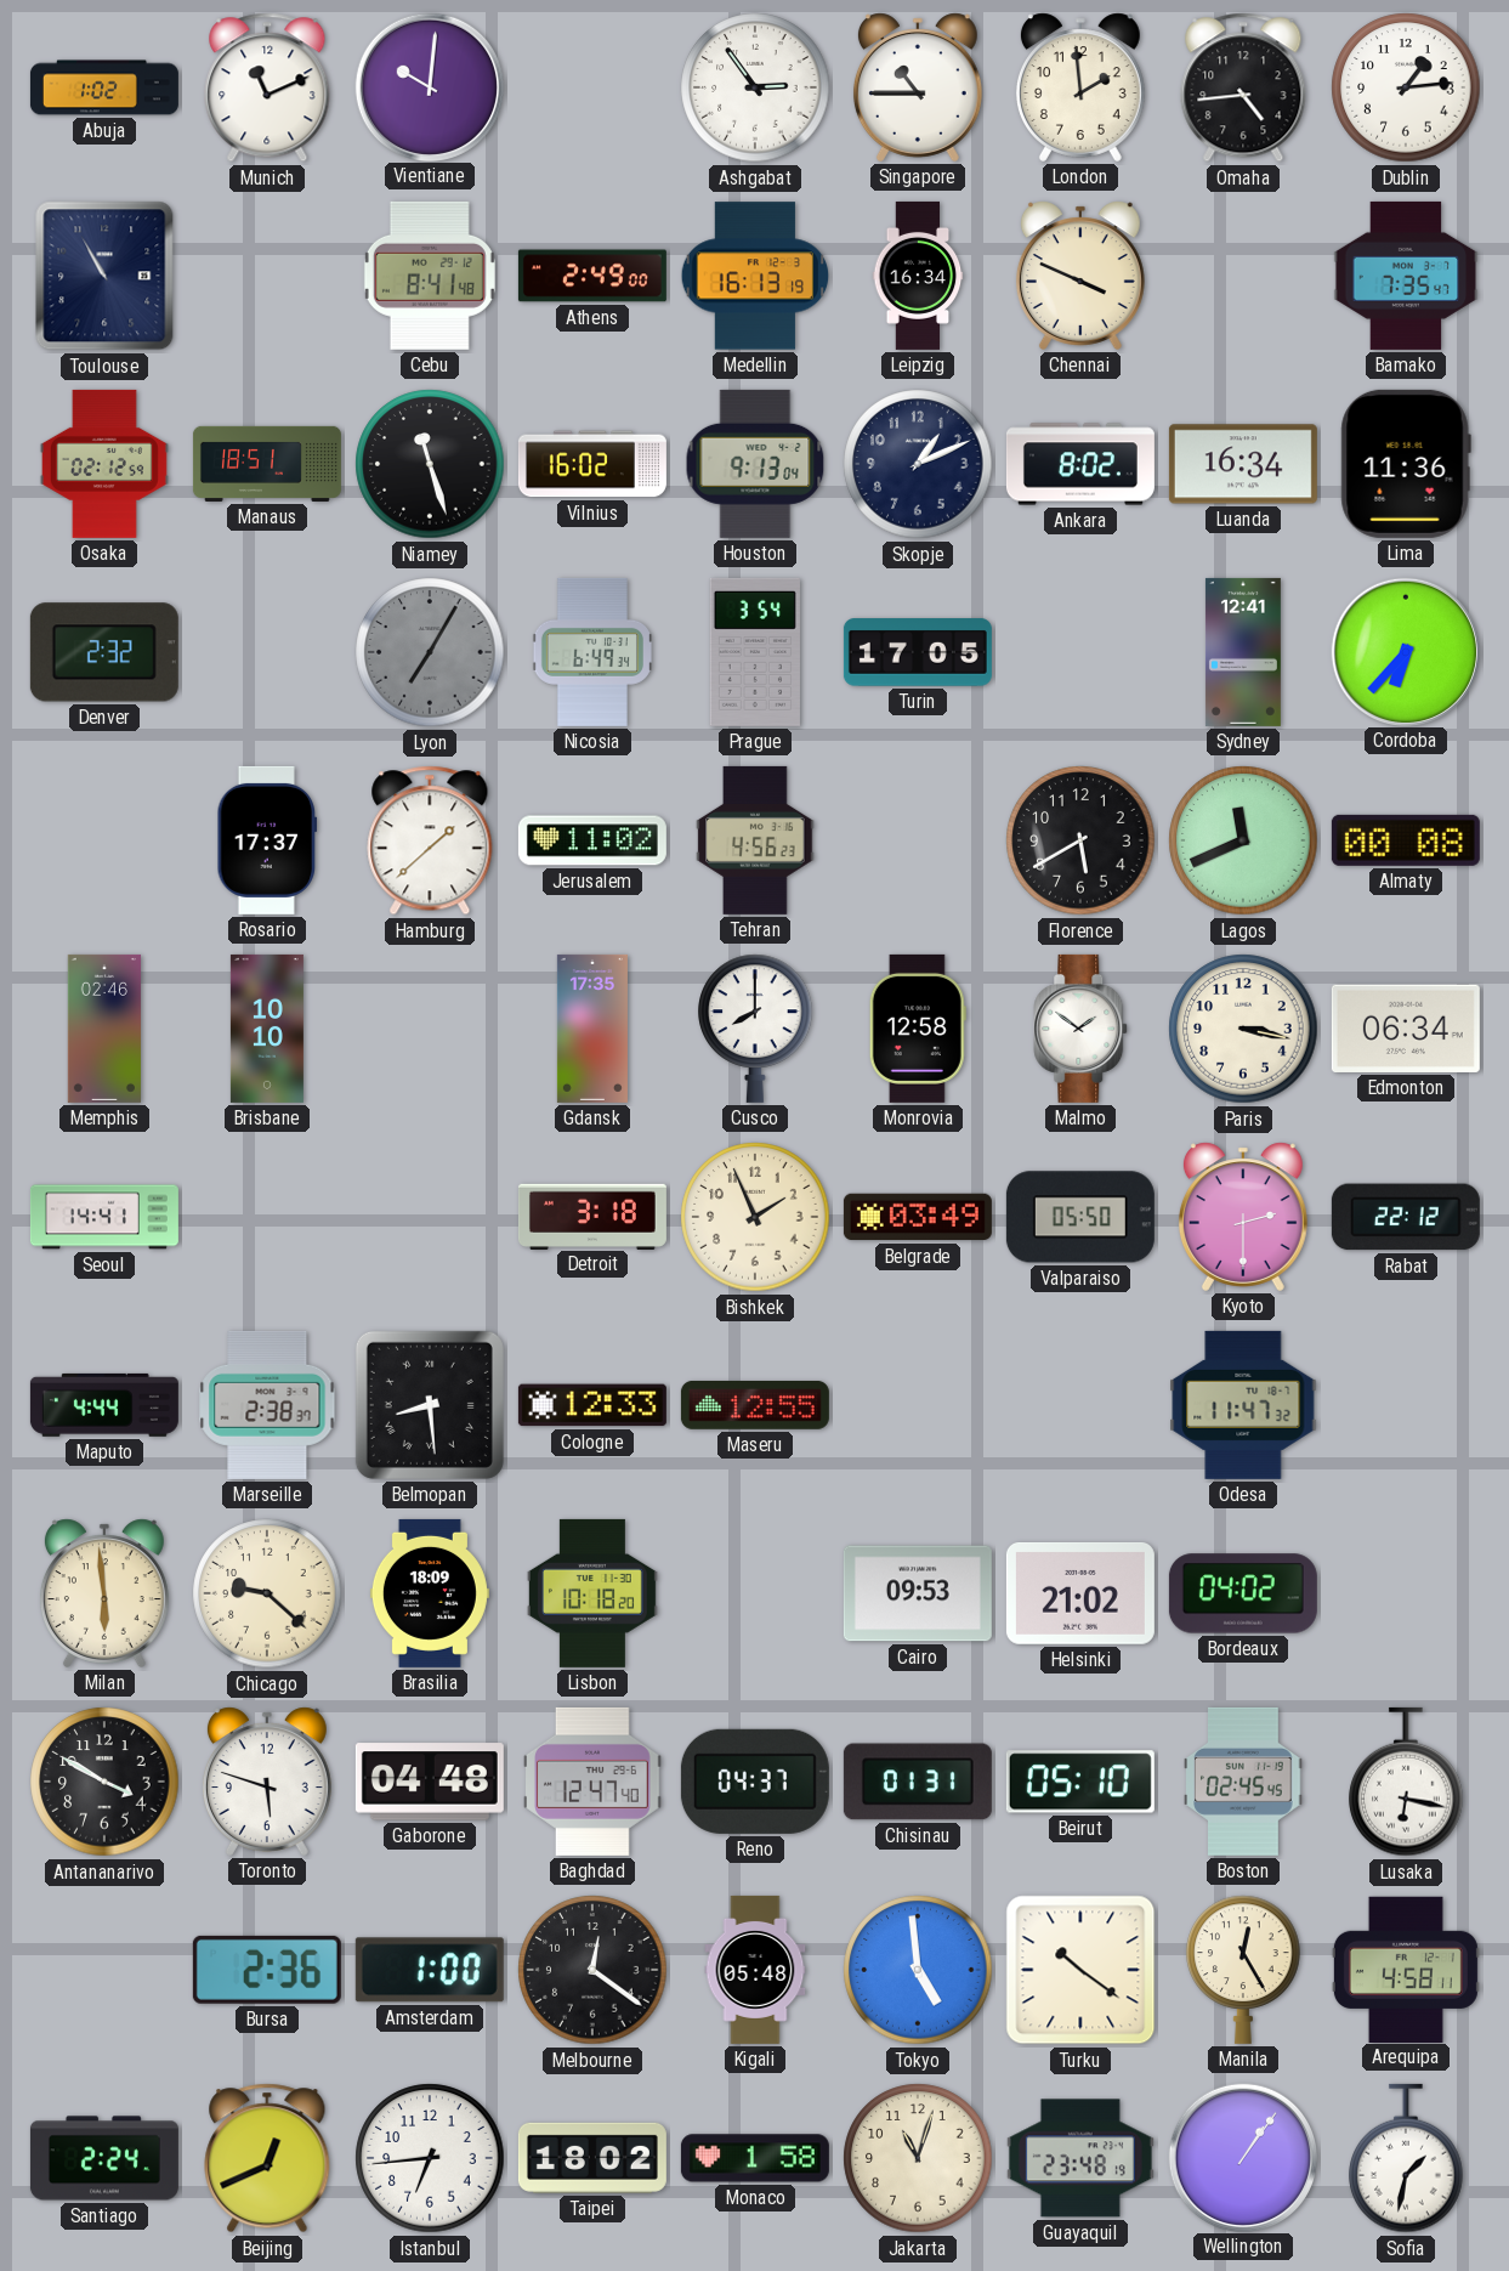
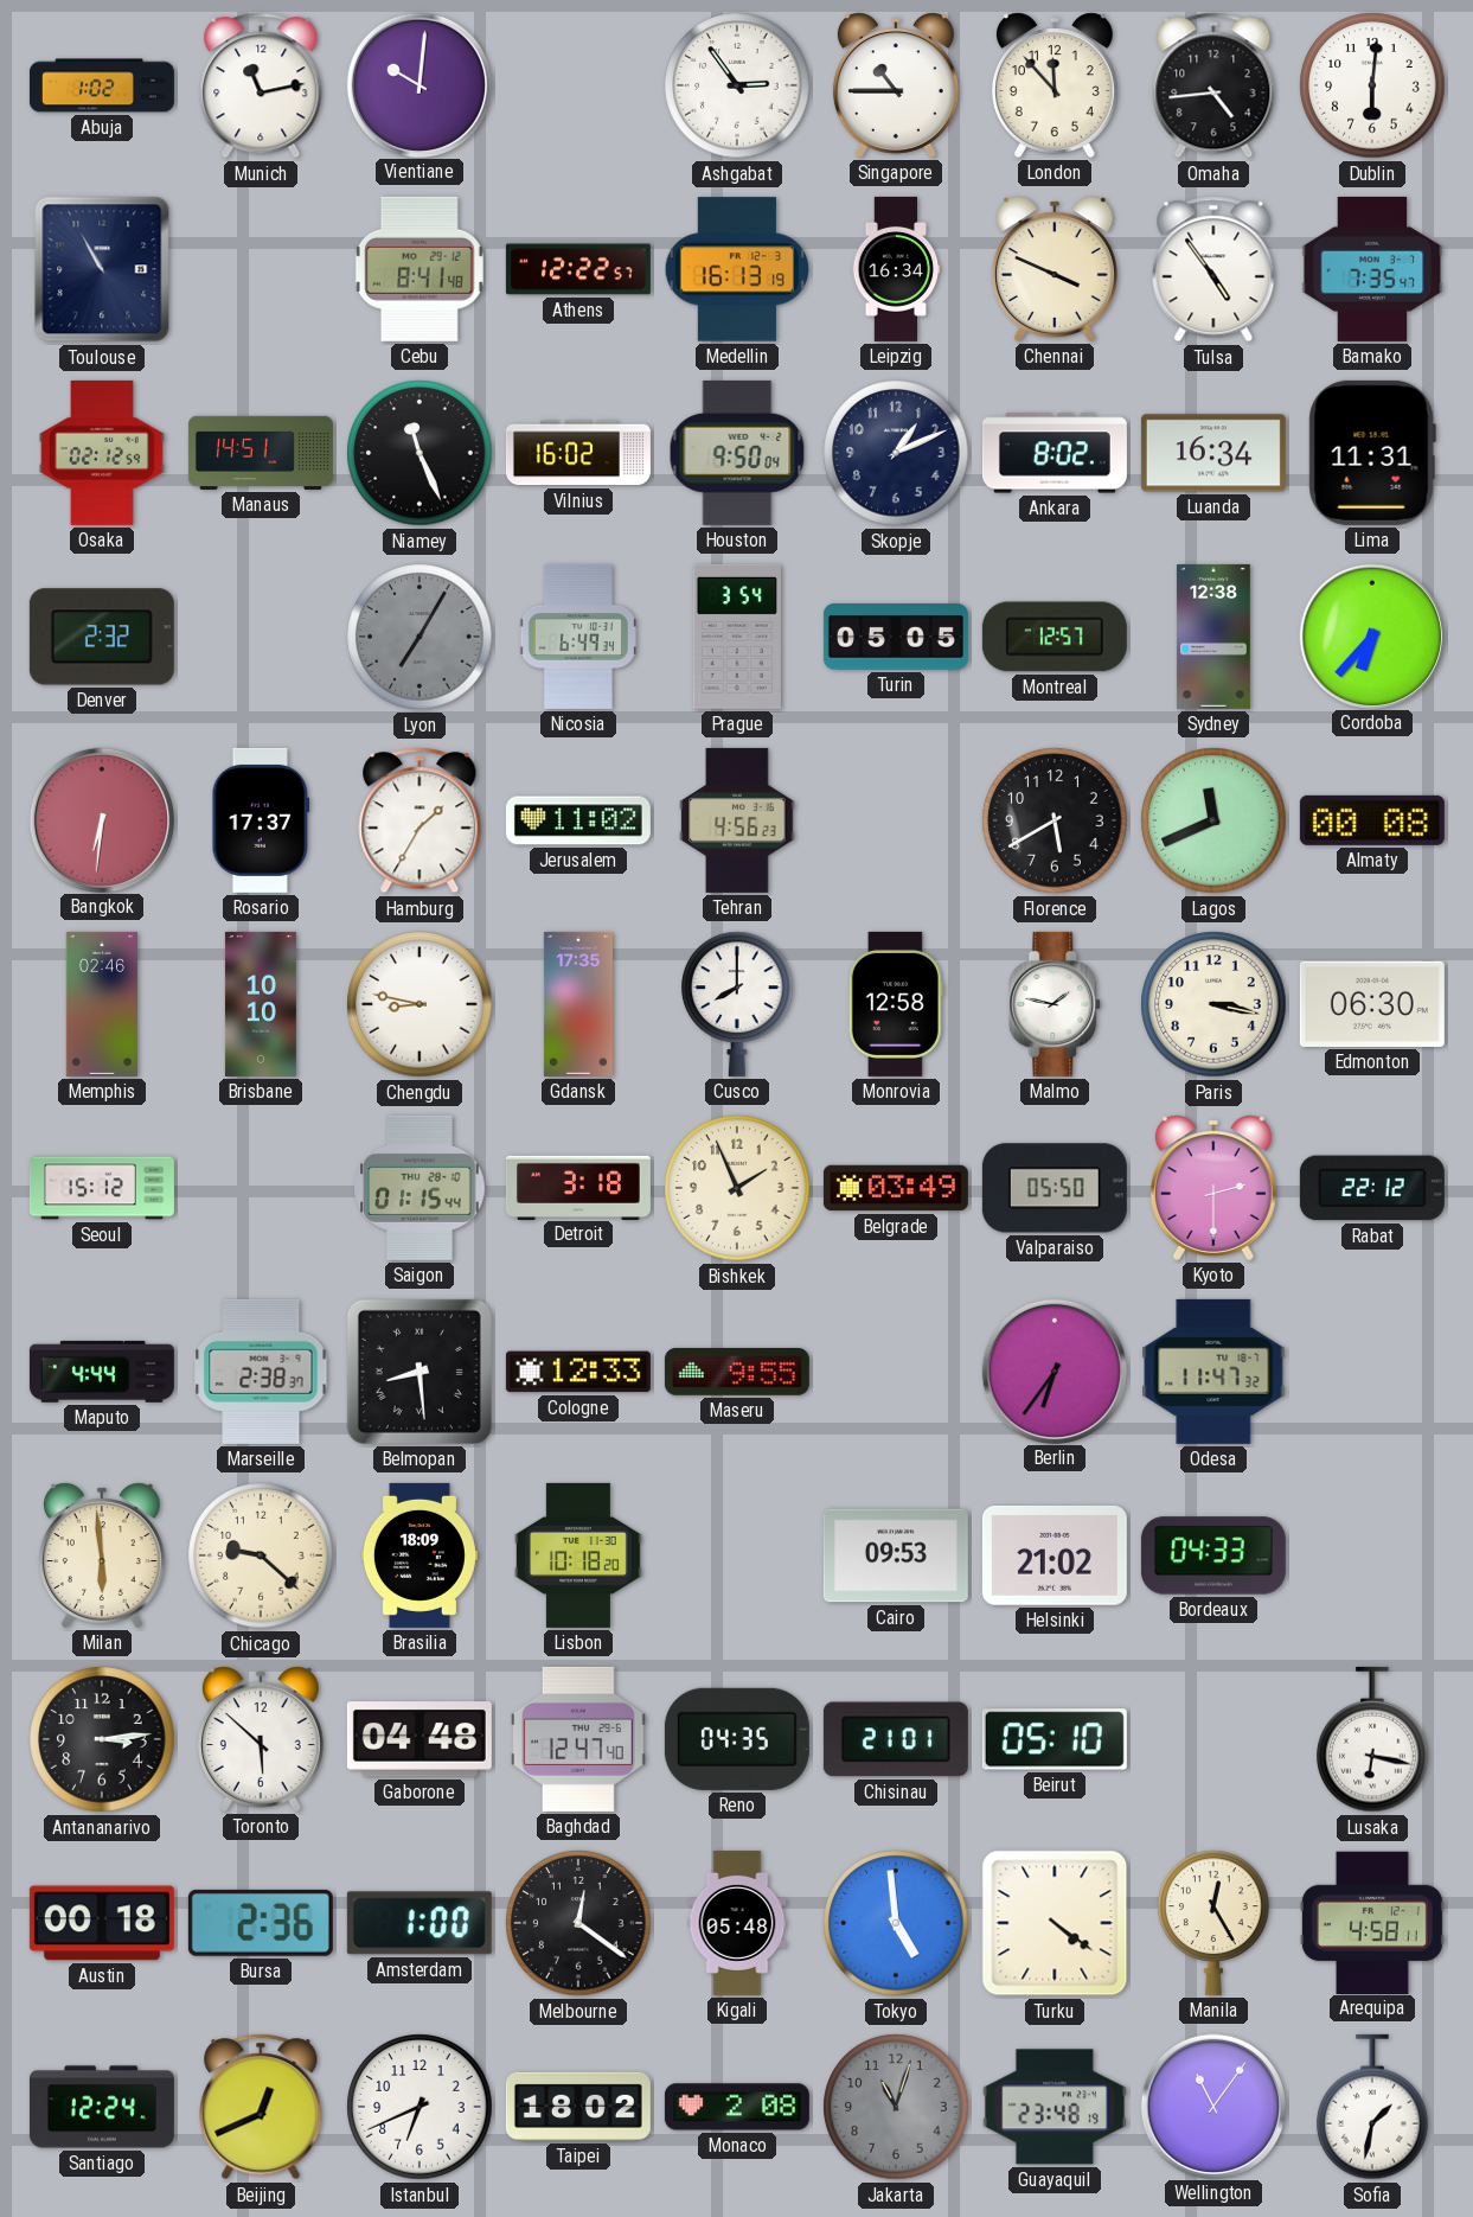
Munich: 11:11 -> 11:13 (261, 85)
London: 1:59 -> 11:53 (1055, 85)
Dublin: 1:14 -> 6:01 (1372, 85)
Athens: 2:49 -> 12:22 (578, 269)
Tulsa: none -> 4:54 (1213, 269)
Manaus: 18:51 -> 14:51 (261, 453)
Niamey: 11:27 -> 11:26 (420, 453)
Houston: 9:13 -> 9:50 (737, 453)
Lima: 11:36 -> 11:31 (1372, 453)
Turin: 17:05 -> 05:05 (896, 637)
Montreal: none -> 12:57 (1055, 637)
Sydney: 12:41 -> 12:38 (1213, 637)
Bangkok: none -> 6:31 (101, 819)
Hamburg: 1:38 -> 1:35 (420, 820)
Chengdu: none -> 8:47 (420, 1004)
Malmo: 1:51 -> 1:47 (1056, 1004)
Edmonton: 06:34 -> 06:30 (1372, 1004)
Seoul: 14:41 -> 15:12 (102, 1188)
Saigon: none -> 01:15 (420, 1188)
Maseru: 12:55 -> 9:55 (737, 1372)
Berlin: none -> 6:36 (1053, 1371)
Bordeaux: 04:02 -> 04:33 (1213, 1555)
Antananarivo: 3:50 -> 3:14 (102, 1739)
Toronto: 5:48 -> 5:52 (261, 1739)
Reno: 04:37 -> 04:35 (737, 1739)
Chisinau: 01:31 -> 21:01 (896, 1739)
Boston: 02:45 -> none (1243, 1782)
Austin: none -> 00:18 (102, 1923)
Turku: 10:21 -> 4:21 (1055, 1923)
Santiago: 2:24 -> 12:24 (102, 2107)
Istanbul: 6:44 -> 6:41 (420, 2107)
Monaco: 1:58 -> 2:08 (737, 2107)
Jakarta dial: cream -> grey (896, 2107)
Wellington: 1:06 -> 11:06 (1212, 2106)
